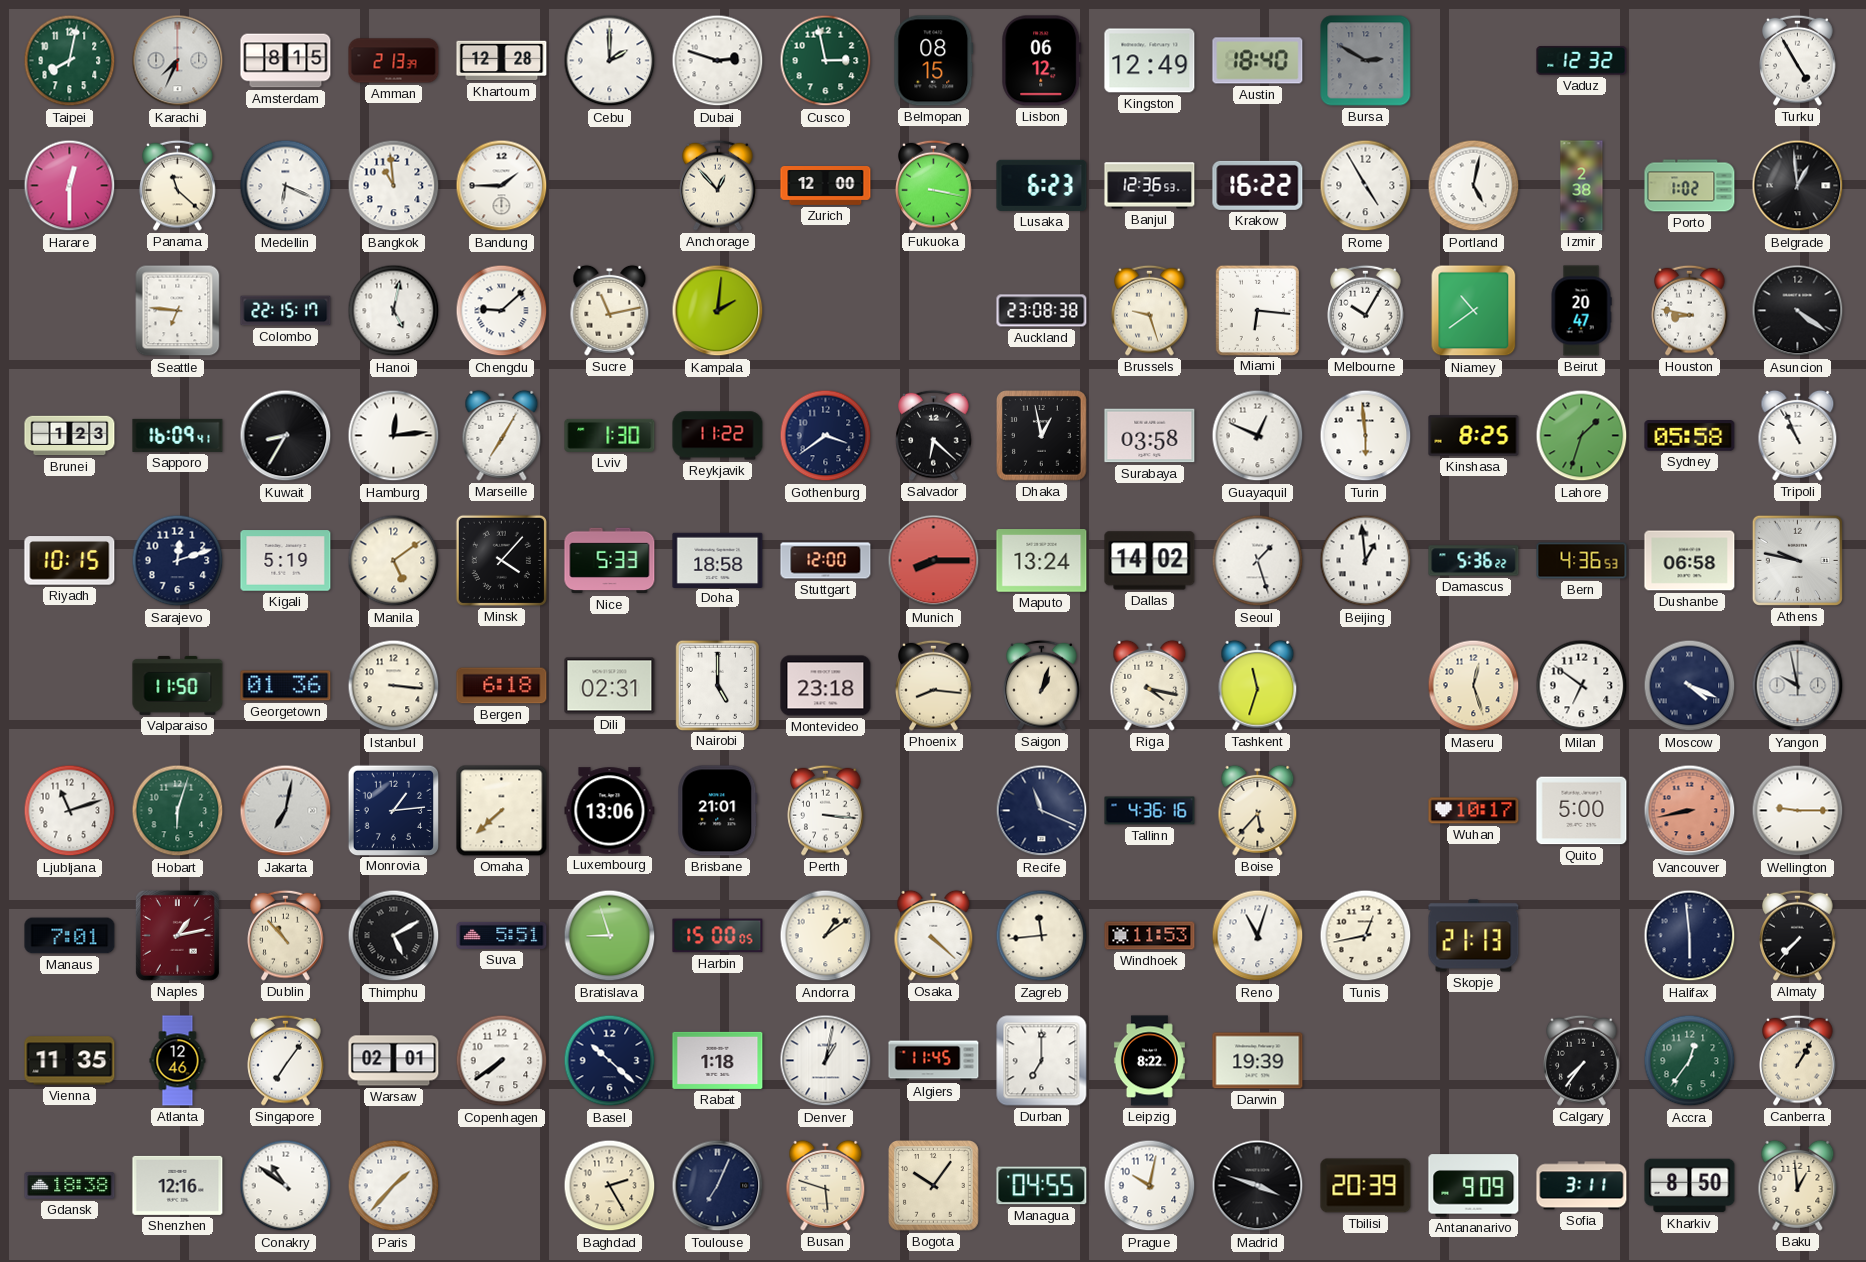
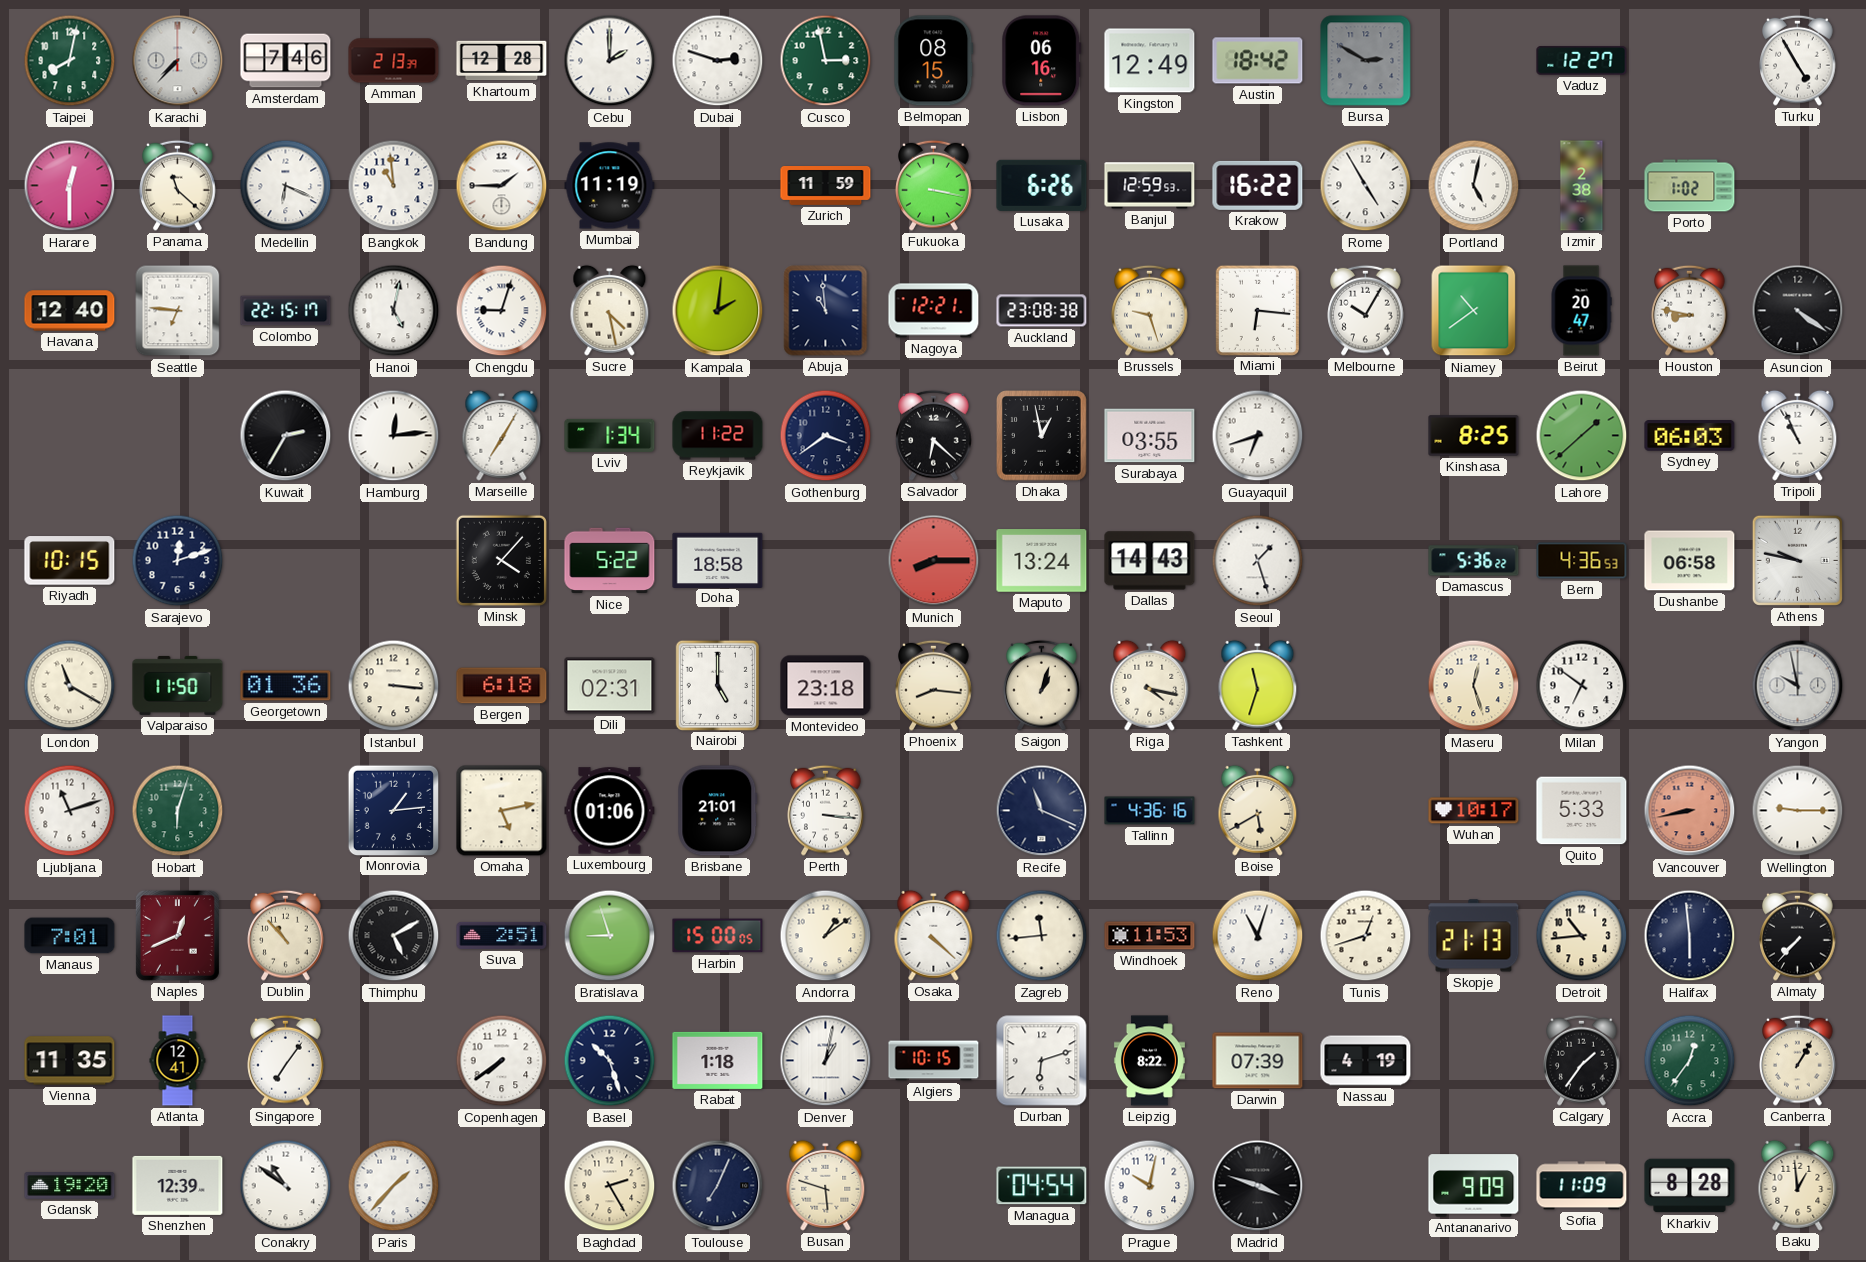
Karachi: 7:34 -> 7:37 (178, 61)
Amsterdam: 8:15 -> 7:46 (286, 61)
Lisbon: 06:12 -> 06:16 (1042, 61)
Austin: 18:40 -> 18:42 (1258, 61)
Vaduz: 12:32 -> 12:27 (1582, 61)
Mumbai: none -> 11:19 (610, 186)
Anchorage: 12:53 -> none (718, 185)
Zurich: 12:00 -> 11:59 (826, 186)
Lusaka: 6:23 -> 6:26 (1042, 185)
Banjul: 12:36 -> 12:59 (1150, 186)
Belgrade: 12:59 -> none (1798, 186)
Havana: none -> 12:40 (70, 311)
Chengdu: 9:08 -> 9:03 (502, 311)
Sucre: 11:13 -> 4:28 (610, 310)
Abuja: none -> 10:59 (826, 311)
Nagoya: none -> 12:21 (934, 311)
Brunei: 1:23 -> none (70, 436)
Sapporo: 16:09 -> none (178, 435)
Kuwait: 8:35 -> 2:35 (286, 436)
Lviv: 1:30 -> 1:34 (610, 435)
Surabaya: 03:58 -> 03:55 (1150, 436)
Guayaquil: 12:49 -> 6:42 (1258, 436)
Turin: 5:59 -> none (1366, 436)
Lahore: 1:33 -> 1:38 (1582, 436)
Sydney: 05:58 -> 06:03 (1690, 436)
Kigali: 5:19 -> none (286, 561)
Manila: 5:09 -> none (394, 561)
Nice: 5:33 -> 5:22 (610, 561)
Stuttgart: 12:00 -> none (826, 561)
Dallas: 14:02 -> 14:43 (1150, 561)
Beijing: 12:59 -> none (1366, 561)
London: none -> 11:20 (70, 686)
Moscow: 4:19 -> none (1690, 686)
Jakarta: 7:02 -> none (286, 811)
Omaha: 7:38 -> 5:13 (502, 811)
Luxembourg: 13:06 -> 01:06 (610, 811)
Boise: 5:37 -> 5:40 (1258, 810)
Quito: 5:00 -> 5:33 (1582, 811)
Naples: 1:13 -> 12:41 (177, 935)
Suva: 5:51 -> 2:51 (502, 935)
Tunis: 12:43 -> 12:42 (1366, 936)
Detroit: none -> 10:44 (1582, 936)
Atlanta: 12:46 -> 12:41 (178, 1061)
Warsaw: 02:01 -> none (394, 1061)
Basel: 10:22 -> 10:27 (610, 1061)
Algiers: 11:45 -> 10:15 (934, 1061)
Durban: 7:00 -> 6:12 (1042, 1061)
Darwin: 19:39 -> 07:39 (1258, 1061)
Nassau: none -> 4:19 (1366, 1061)
Calgary: 7:36 -> 1:36 (1582, 1060)
Gdansk: 18:38 -> 19:20 (70, 1186)
Shenzhen: 12:16 -> 12:39 (178, 1185)
Bogota: 10:06 -> none (934, 1186)
Managua: 04:55 -> 04:54 (1042, 1186)
Tbilisi: 20:39 -> none (1366, 1186)
Sofia: 3:11 -> 11:09 (1582, 1186)
Kharkiv: 8:50 -> 8:28 (1690, 1186)
